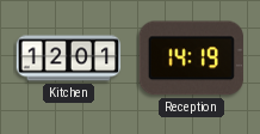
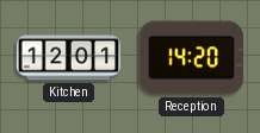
Reception: 14:19 -> 14:20 (191, 58)
